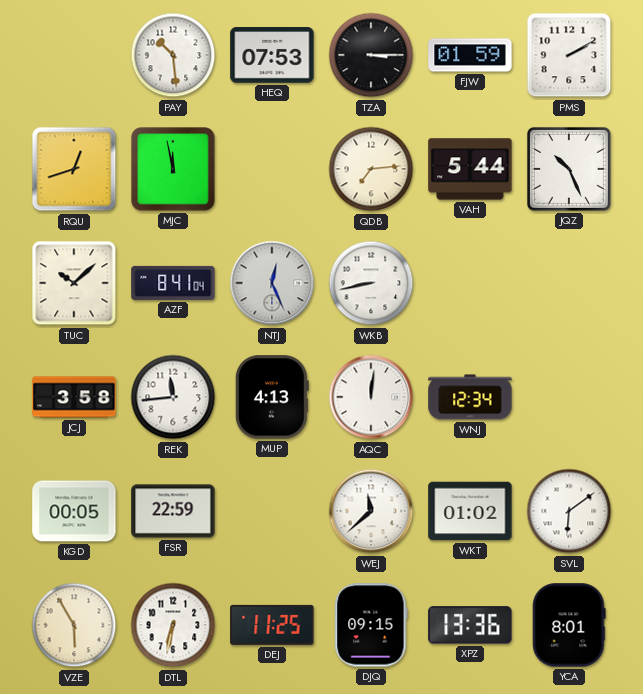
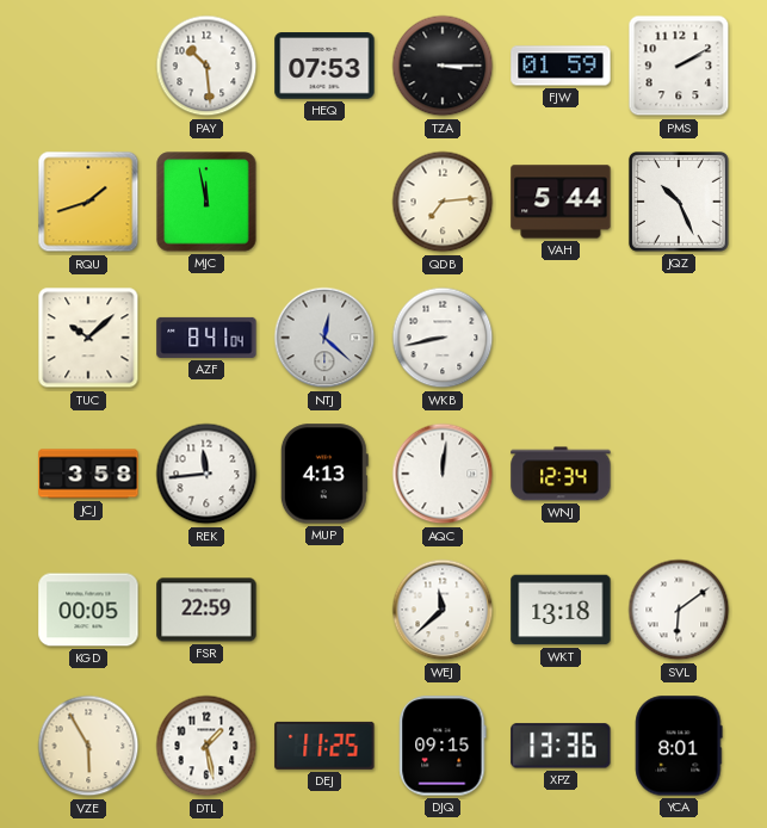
RQU: 12:42 -> 1:42 (88, 202)
NTJ: 12:26 -> 12:22 (324, 338)
WKT: 01:02 -> 13:18 (561, 610)
DTL: 6:32 -> 1:28 (206, 746)
